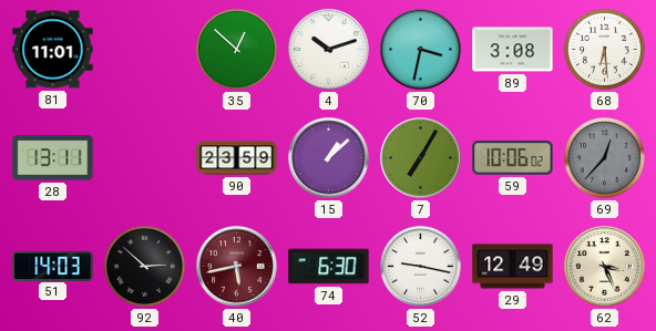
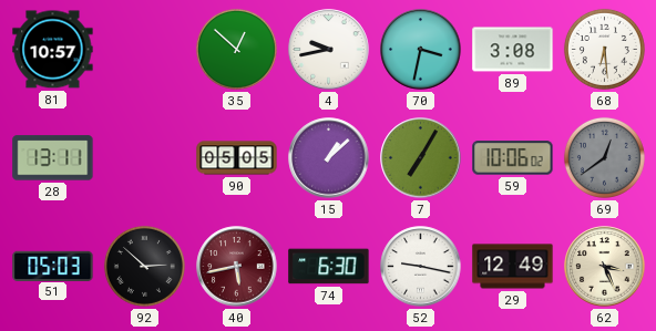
81: 11:01 -> 10:57 (53, 50)
4: 10:12 -> 9:43 (329, 50)
90: 23:59 -> 05:05 (237, 158)
69: 12:37 -> 12:39 (604, 157)
51: 14:03 -> 05:03 (53, 266)
